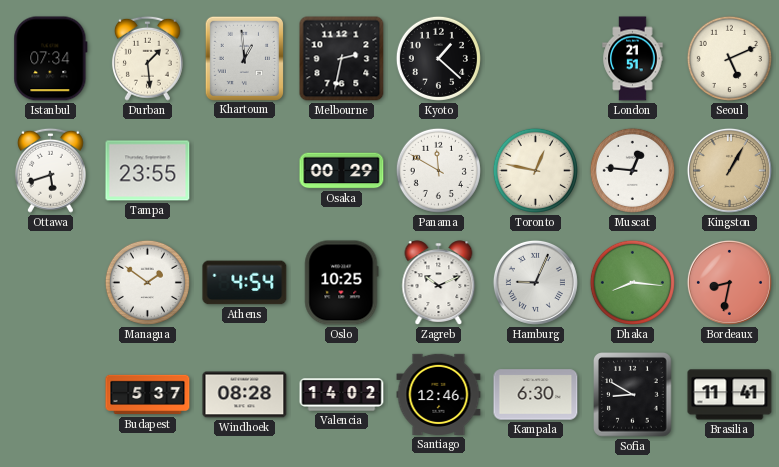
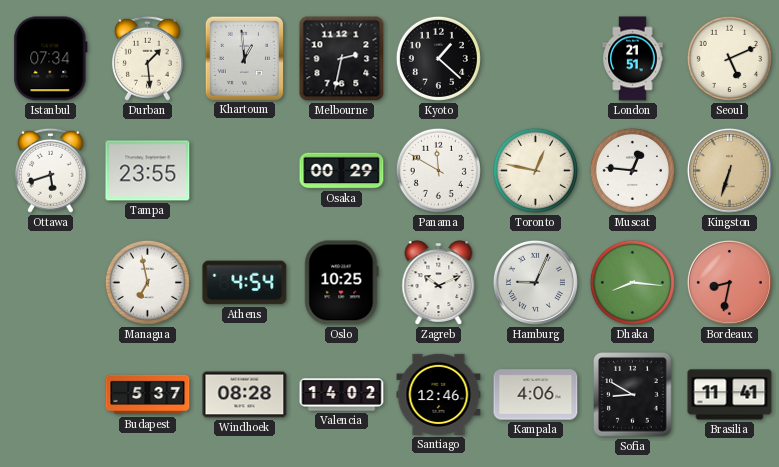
Kingston: 1:05 -> 6:33 (729, 170)
Managua: 1:51 -> 6:58 (147, 282)
Kampala: 6:30 -> 4:06 (536, 395)
